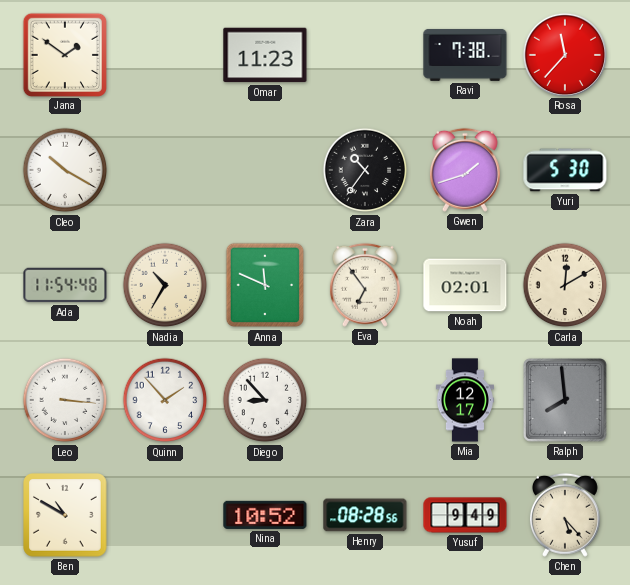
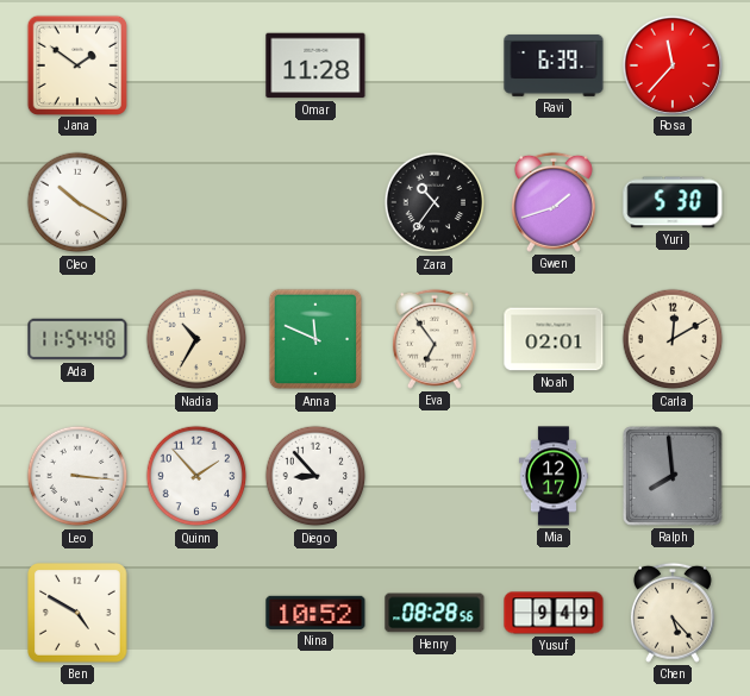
Omar: 11:23 -> 11:28 (315, 65)
Ravi: 7:38 -> 6:39 (554, 65)
Ben: 10:50 -> 4:50 (79, 614)
